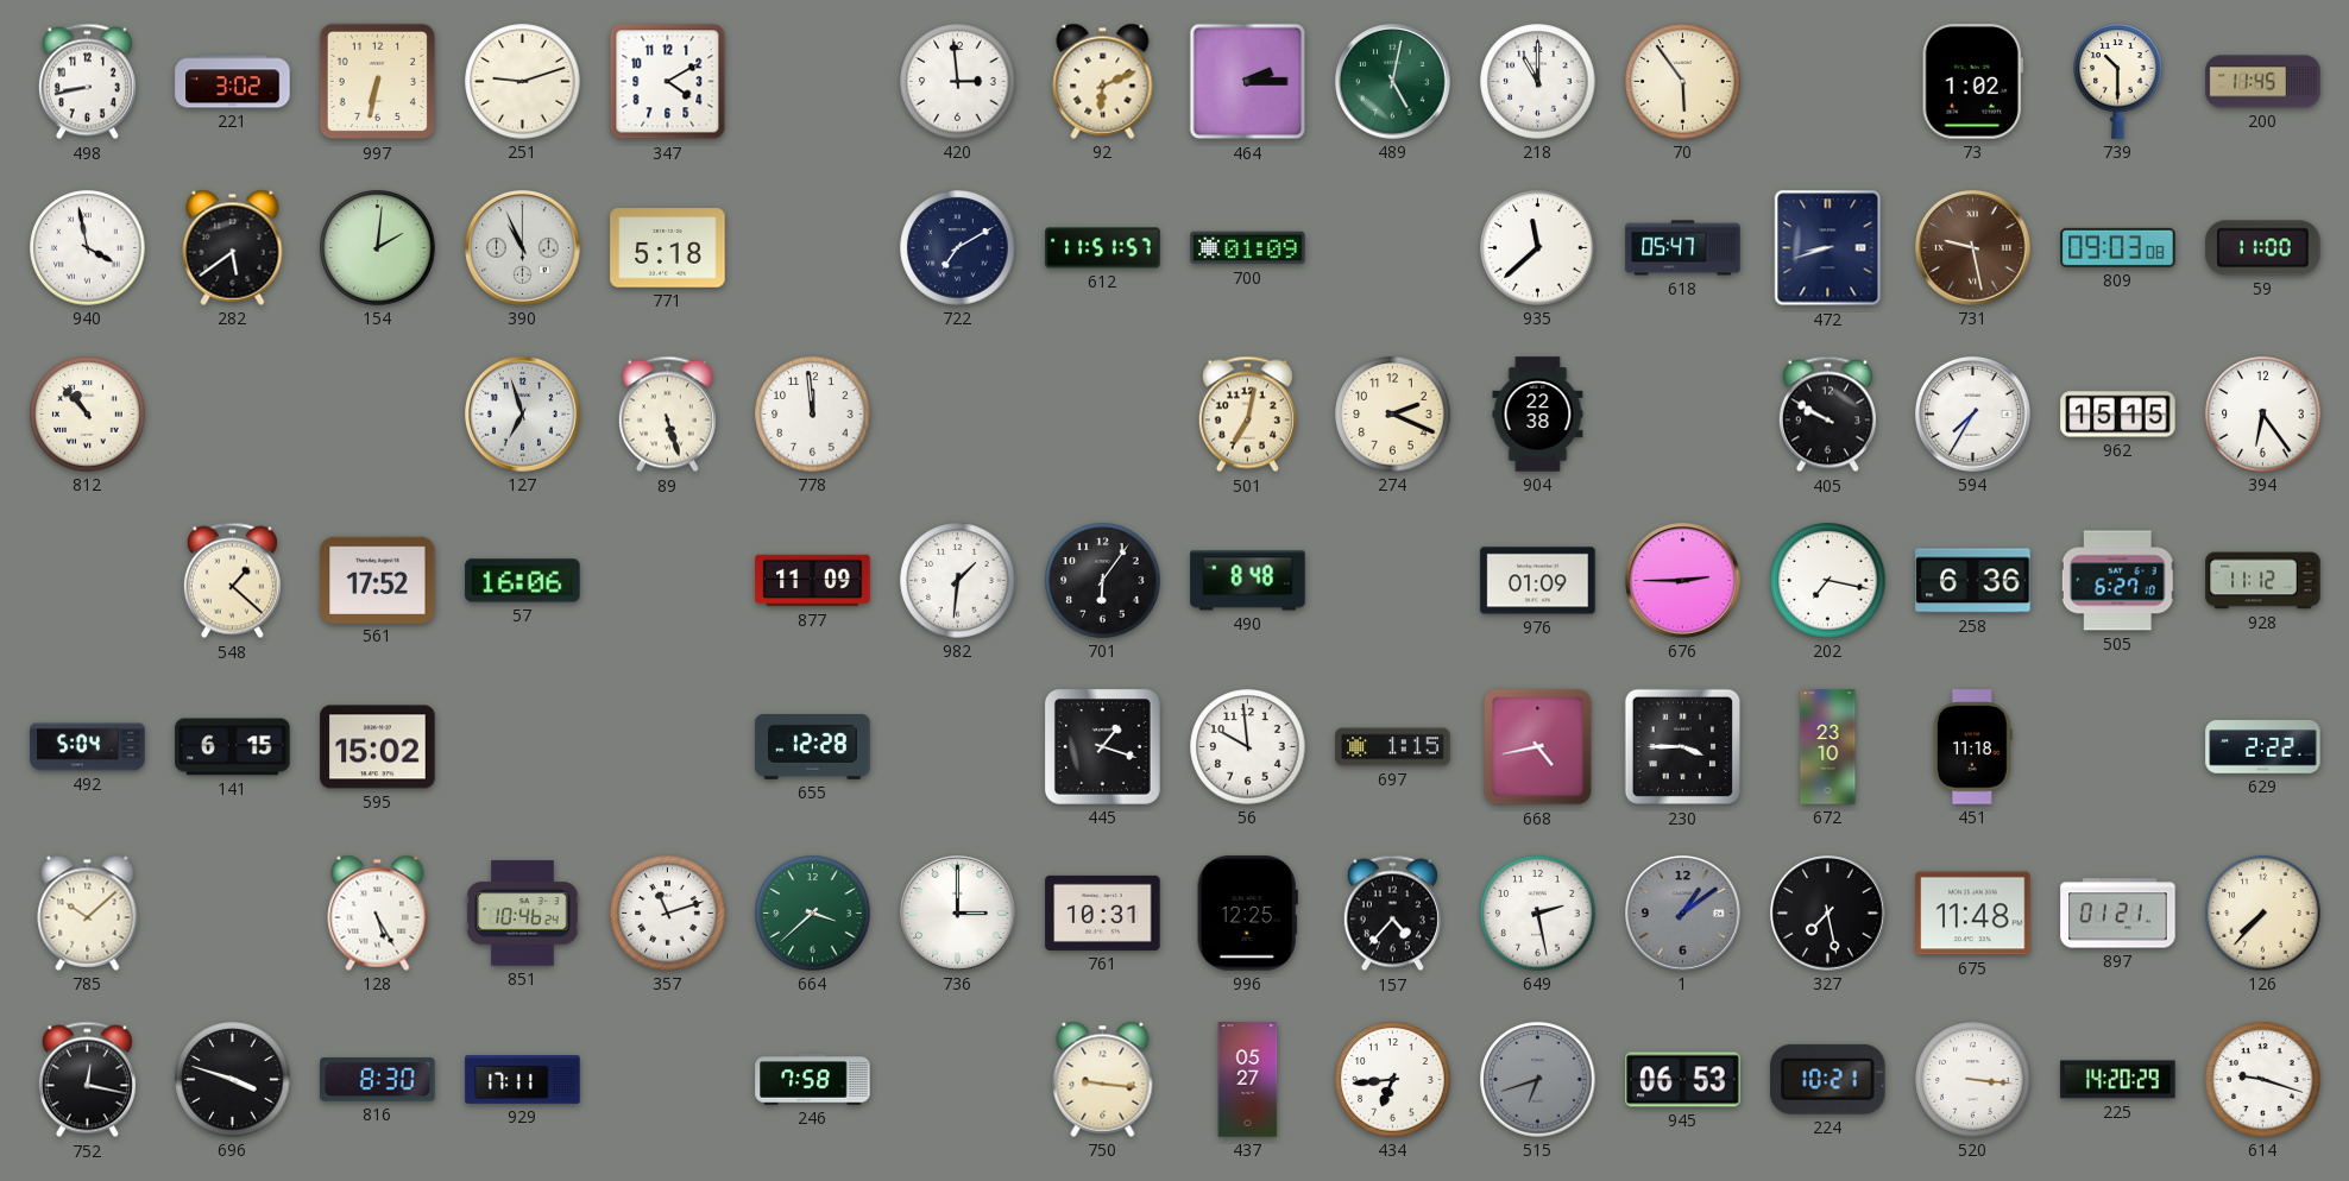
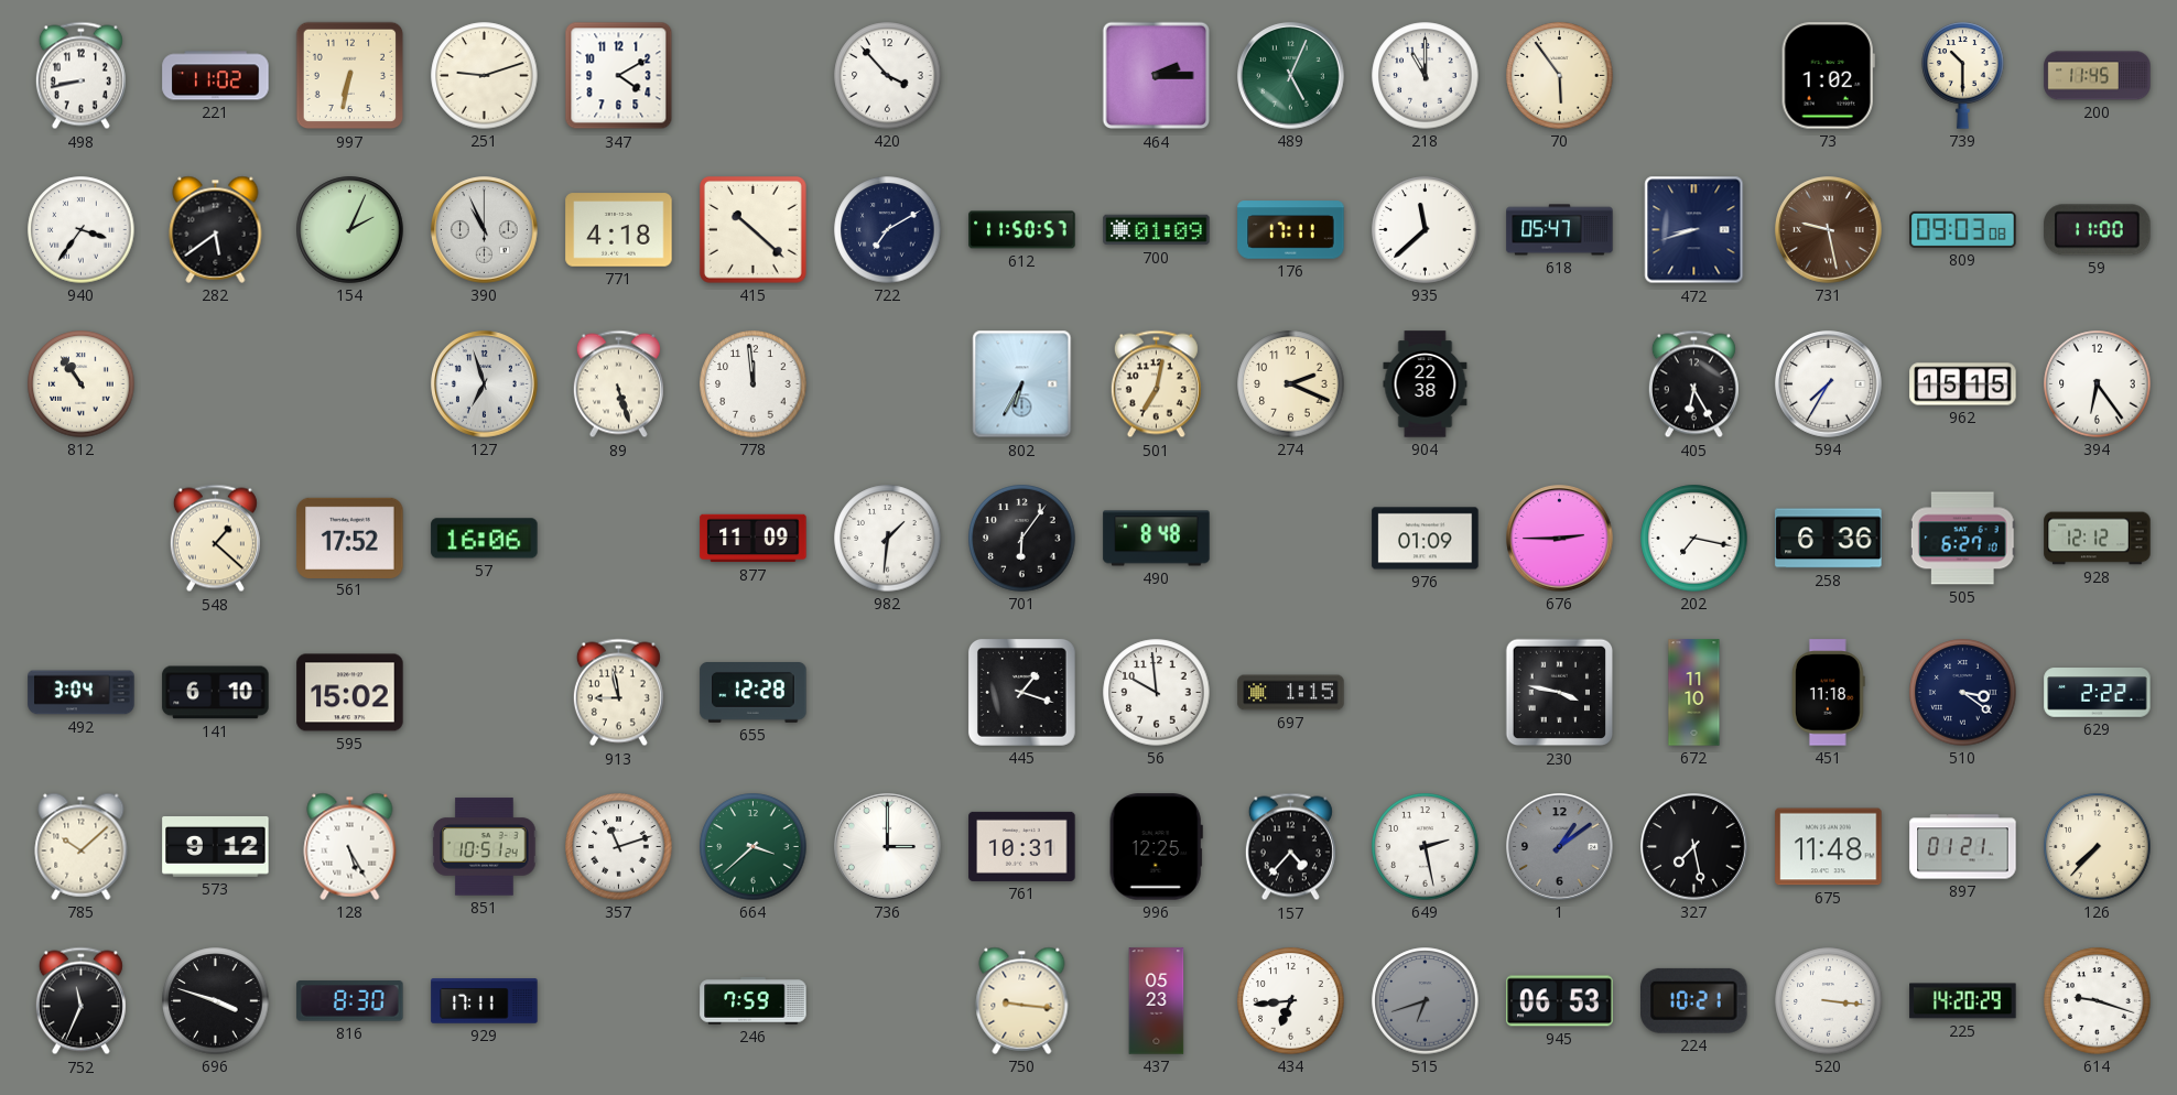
221: 3:02 -> 11:02 (216, 76)
420: 2:59 -> 3:53 (888, 76)
92: 6:11 -> none (1103, 81)
489: 5:02 -> 5:04 (1291, 76)
940: 3:58 -> 3:36 (82, 230)
154: 2:01 -> 2:04 (350, 230)
771: 5:18 -> 4:18 (619, 230)
415: none -> 10:22 (752, 229)
612: 11:51 -> 11:50 (1022, 230)
176: none -> 17:11 (1291, 230)
812: 10:53 -> 10:54 (82, 384)
802: none -> 6:35 (1022, 384)
405: 9:50 -> 6:25 (1693, 384)
928: 11:12 -> 12:12 (2098, 539)
492: 5:04 -> 3:04 (82, 693)
141: 6:15 -> 6:10 (216, 693)
913: none -> 8:58 (618, 693)
668: 4:43 -> none (1538, 747)
230: 3:45 -> 3:47 (1560, 693)
672: 23:10 -> 11:10 (1694, 693)
510: none -> 3:21 (1963, 693)
573: none -> 9:12 (216, 847)
851: 10:46 -> 10:51 (485, 847)
752: 12:17 -> 11:34 (80, 1001)
246: 7:58 -> 7:59 (754, 1001)
437: 05:27 -> 05:23 (1157, 1001)
